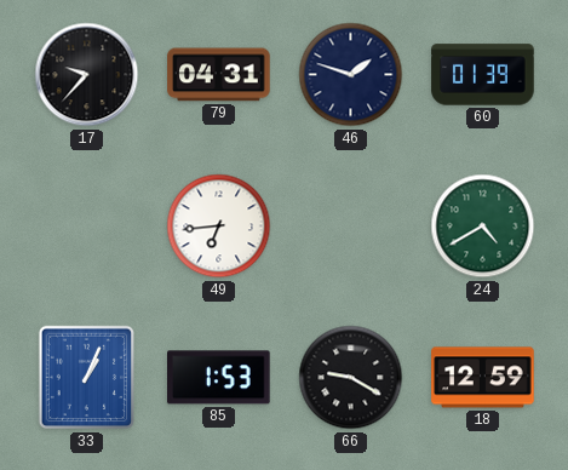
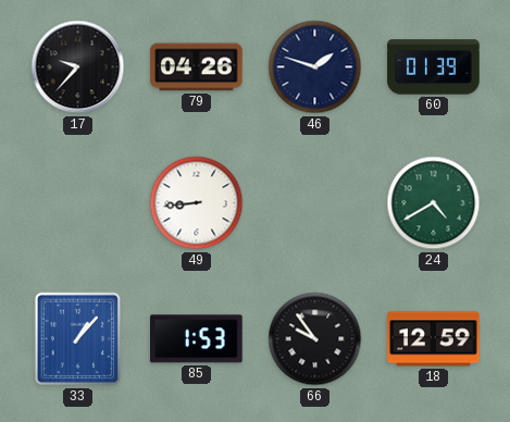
79: 04:31 -> 04:26 (197, 67)
49: 6:44 -> 8:44 (197, 203)
33: 1:04 -> 1:07 (78, 339)
66: 9:20 -> 9:54 (315, 339)
